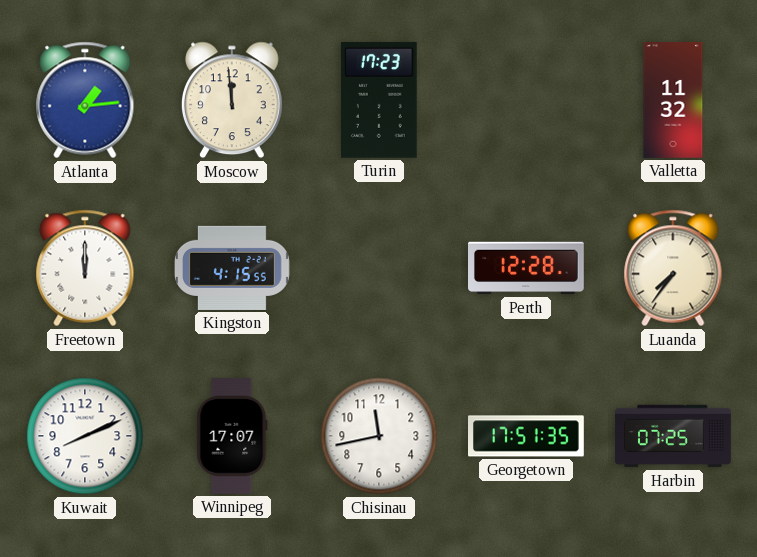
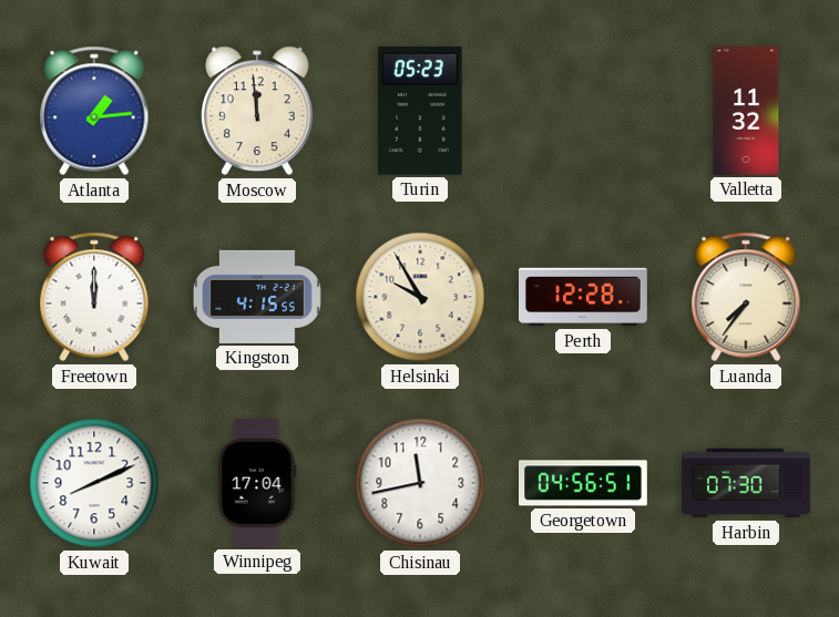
Turin: 17:23 -> 05:23 (421, 111)
Helsinki: none -> 9:55 (420, 297)
Winnipeg: 17:07 -> 17:04 (257, 484)
Georgetown: 17:51 -> 04:56 (584, 483)
Harbin: 07:25 -> 07:30 (746, 483)
